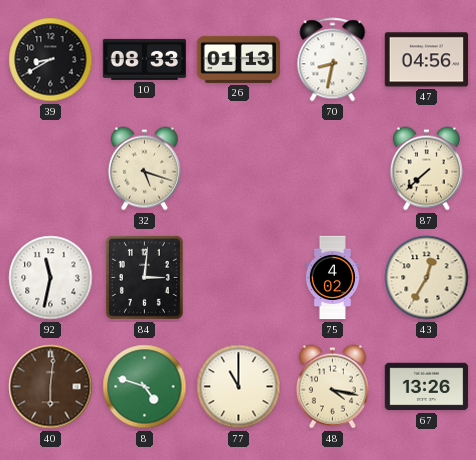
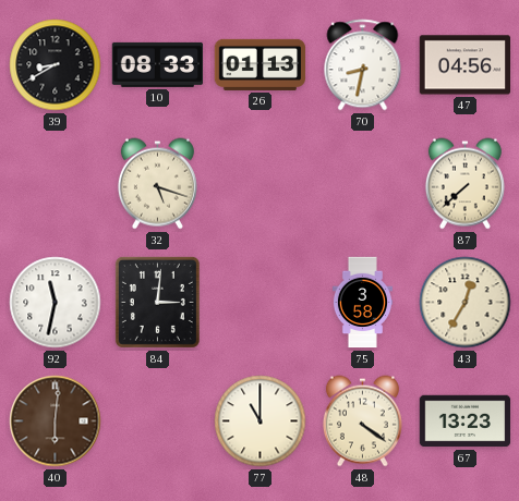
75: 4:02 -> 3:58 (362, 303)
8: 4:48 -> none (145, 387)
48: 4:17 -> 4:21 (362, 421)
67: 13:26 -> 13:23 (466, 421)
